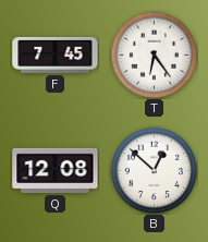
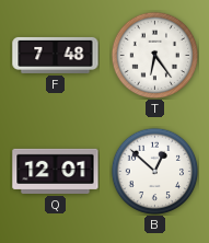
F: 7:45 -> 7:48 (56, 55)
Q: 12:08 -> 12:01 (56, 171)
